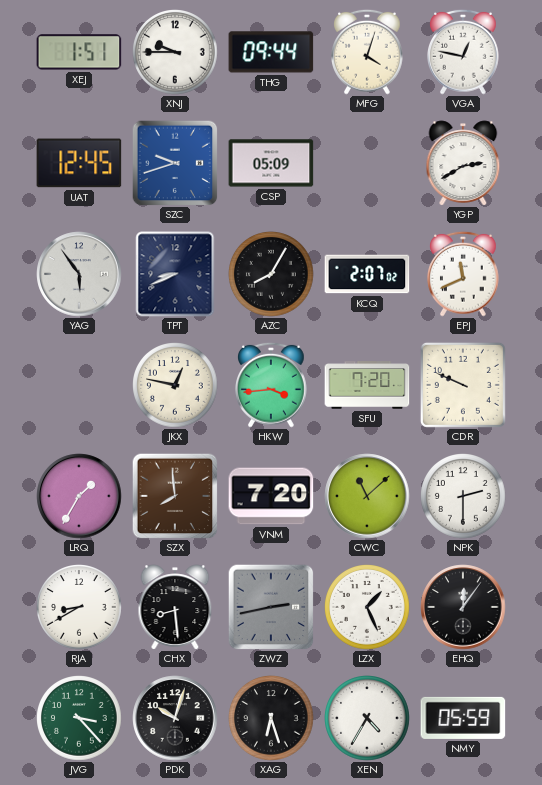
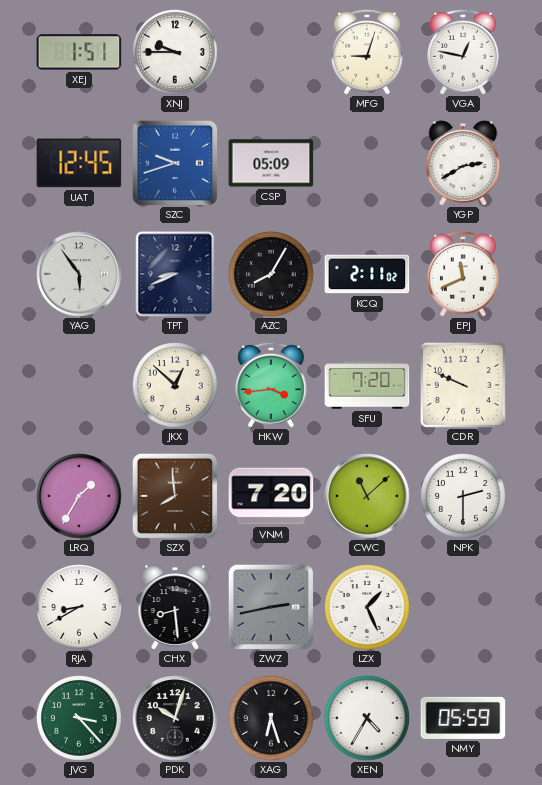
THG: 09:44 -> none (271, 52)
MFG: 4:03 -> 9:03 (368, 52)
KCQ: 2:07 -> 2:11 (367, 274)
JKX: 12:47 -> 12:52 (176, 386)
EHQ: 12:06 -> none (463, 607)
